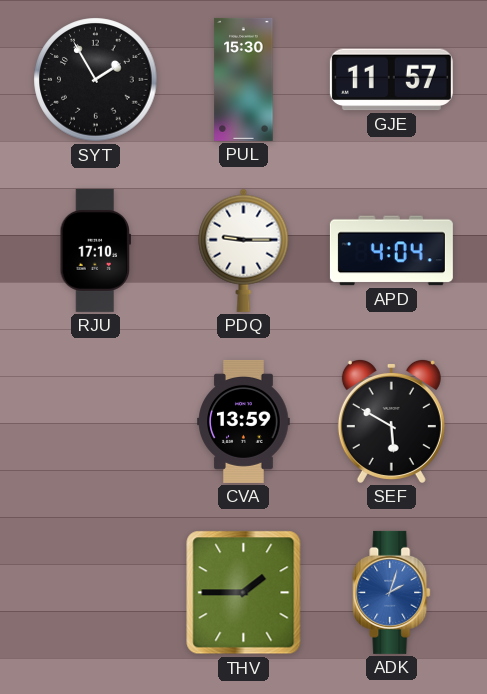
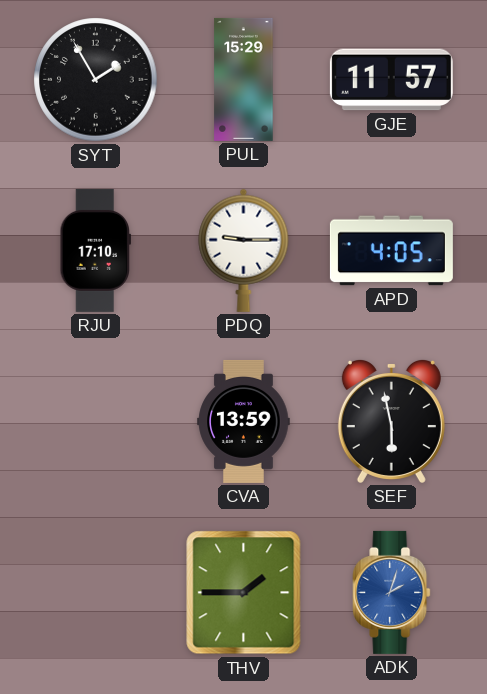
PUL: 15:30 -> 15:29 (244, 79)
APD: 4:04 -> 4:05 (391, 251)
SEF: 5:50 -> 5:58 (391, 421)
